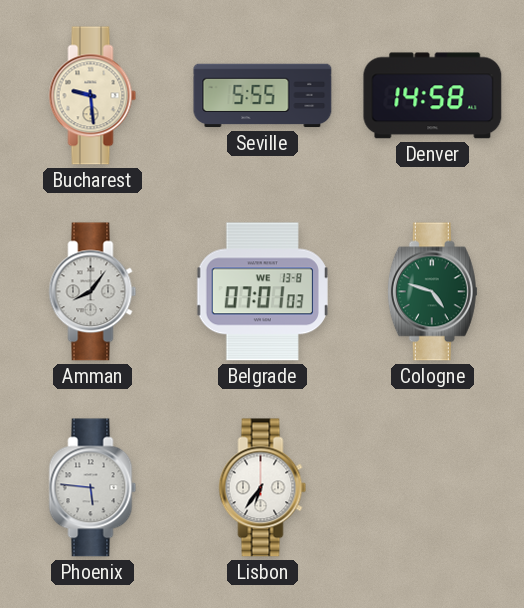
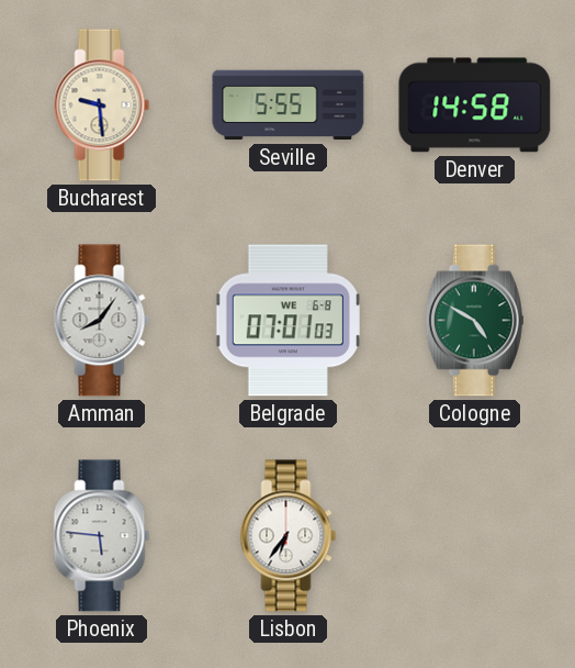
Belgrade date: WE 13-8 -> WE 6-8 (287, 321)
Cologne: 4:48 -> 4:50 (474, 321)
